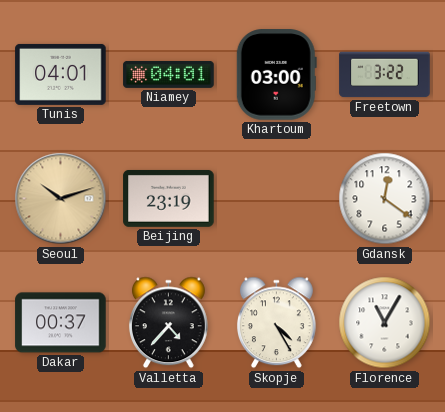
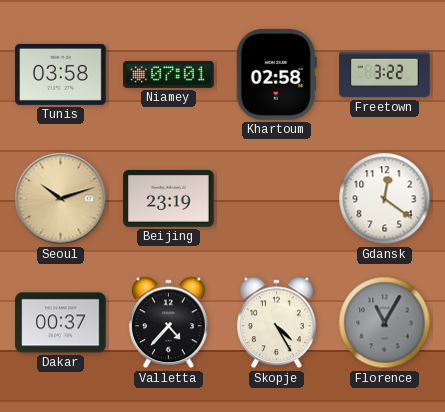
Tunis: 04:01 -> 03:58 (61, 74)
Niamey: 04:01 -> 07:01 (169, 74)
Khartoum: 03:00 -> 02:58 (276, 75)
Florence dial: white -> grey (385, 323)
